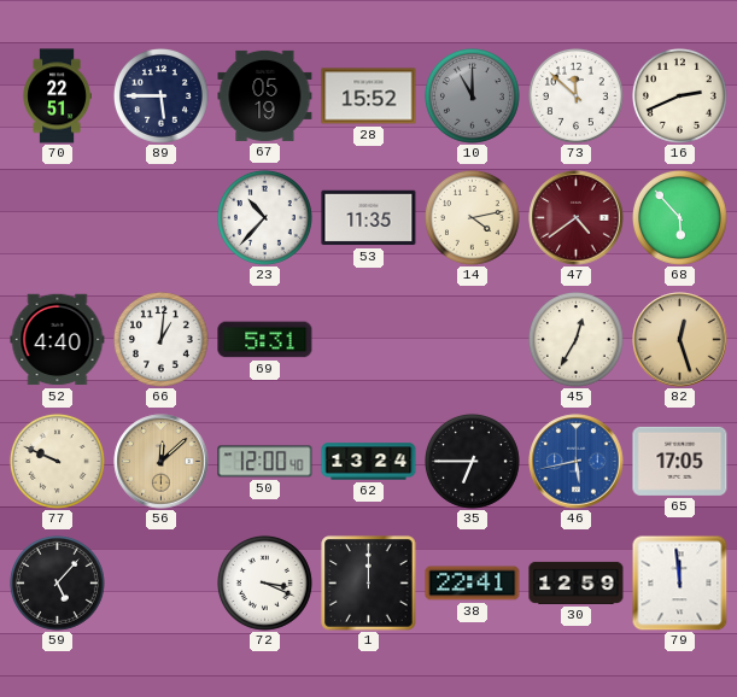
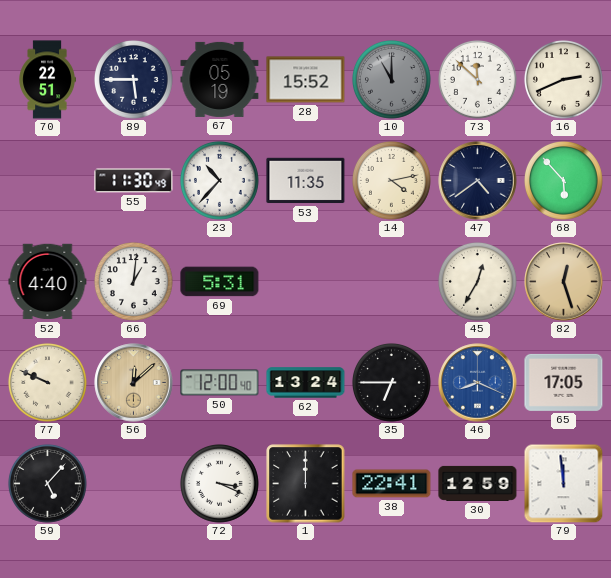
55: none -> 11:30 (134, 181)
47 dial: burgundy -> navy (478, 181)
46: 5:43 -> 8:19 (478, 383)
